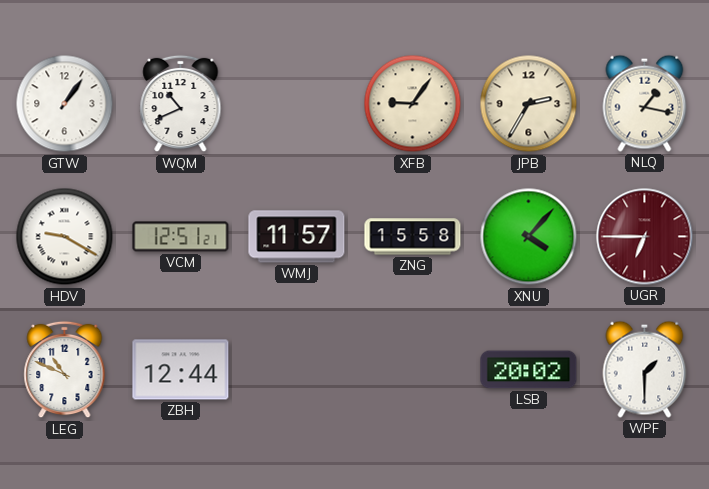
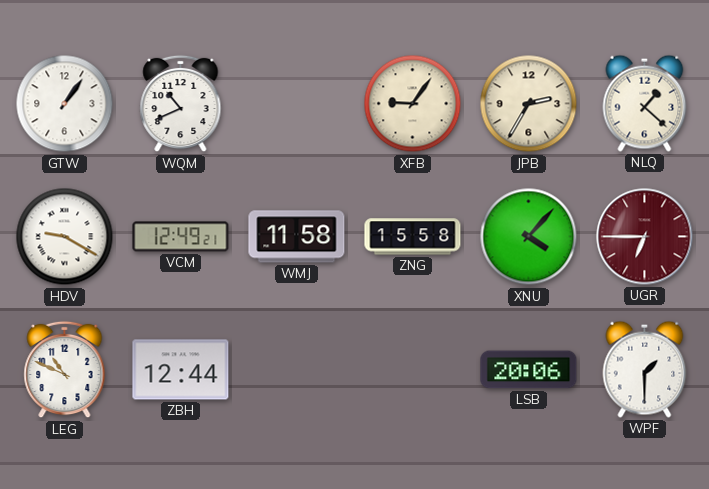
NLQ: 1:17 -> 1:22 (645, 103)
VCM: 12:51 -> 12:49 (181, 237)
WMJ: 11:57 -> 11:58 (297, 237)
LSB: 20:02 -> 20:06 (529, 370)
